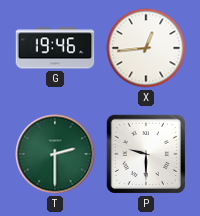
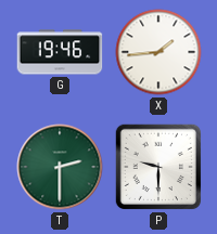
X: 12:44 -> 1:44 (158, 52)
